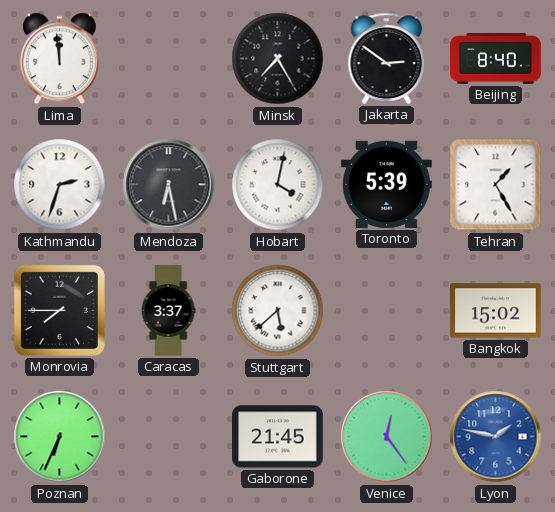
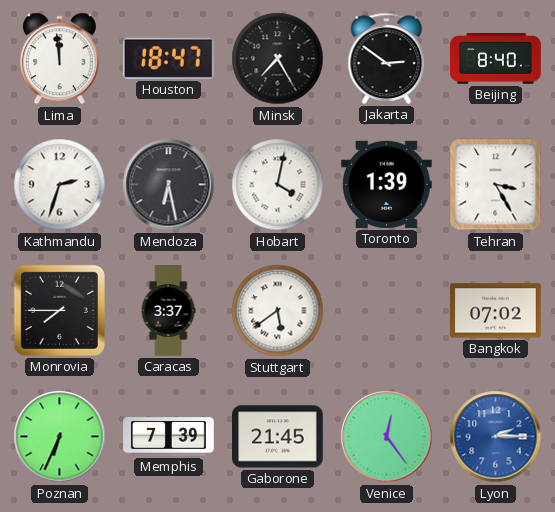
Houston: none -> 18:47 (168, 58)
Toronto: 5:39 -> 1:39 (387, 184)
Tehran: 1:25 -> 3:25 (496, 185)
Stuttgart: 5:38 -> 5:39 (278, 311)
Bangkok: 15:02 -> 07:02 (496, 311)
Memphis: none -> 7:39 (169, 437)
Lyon: 1:47 -> 2:15 (496, 437)
